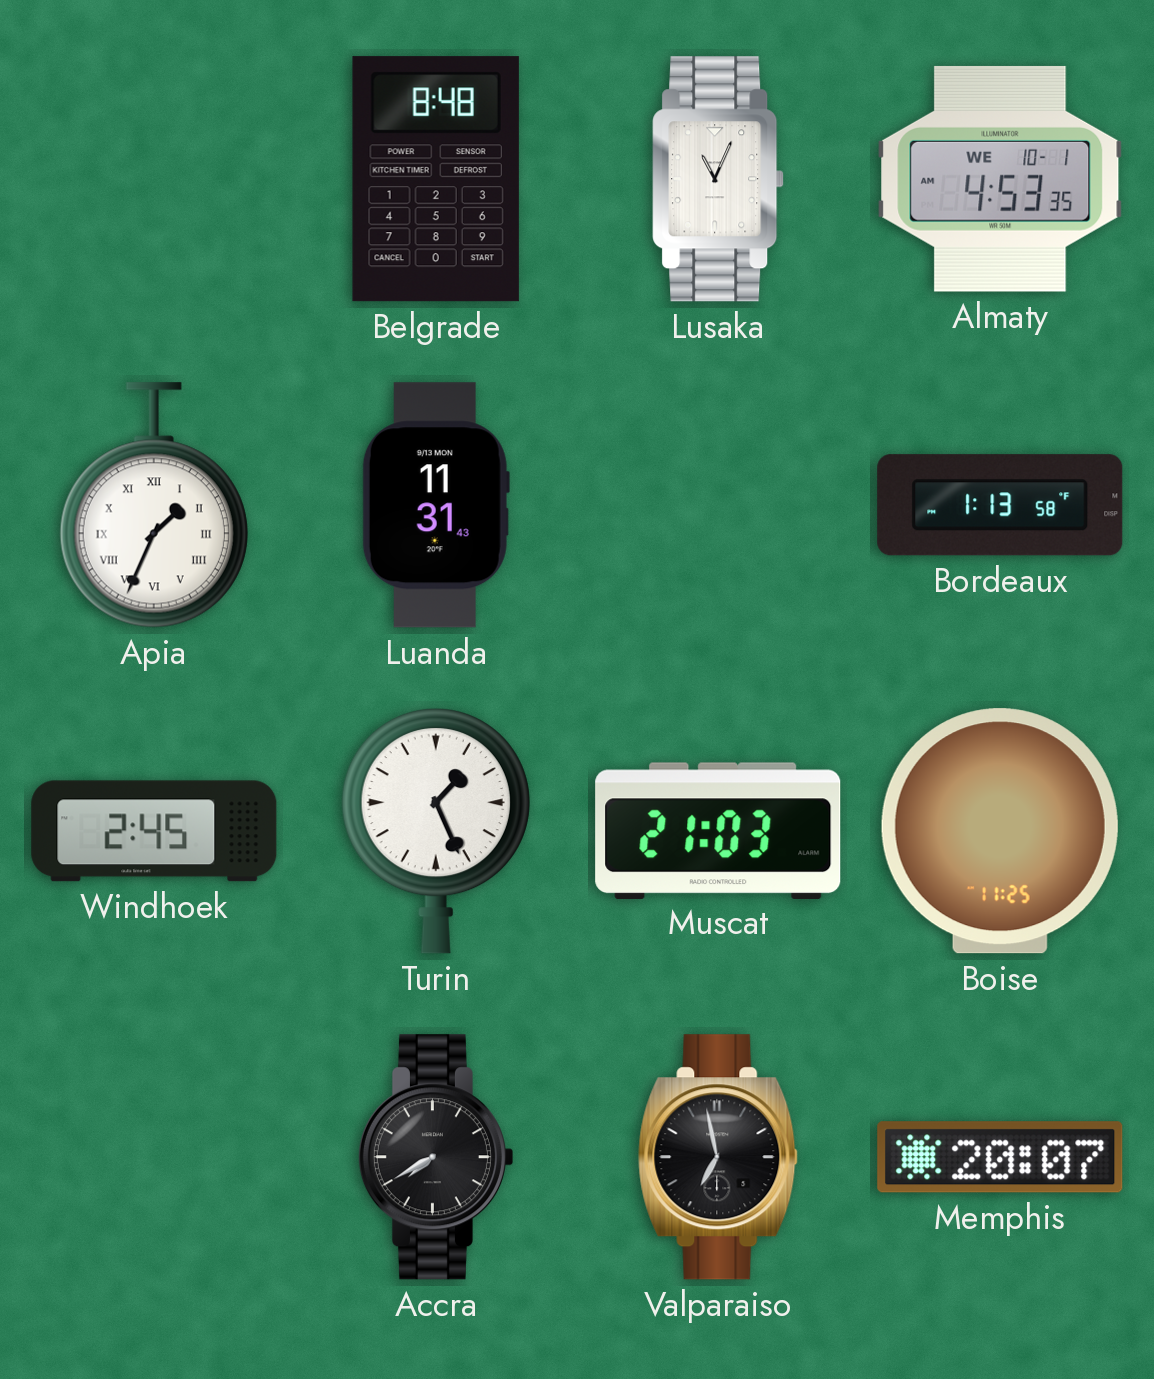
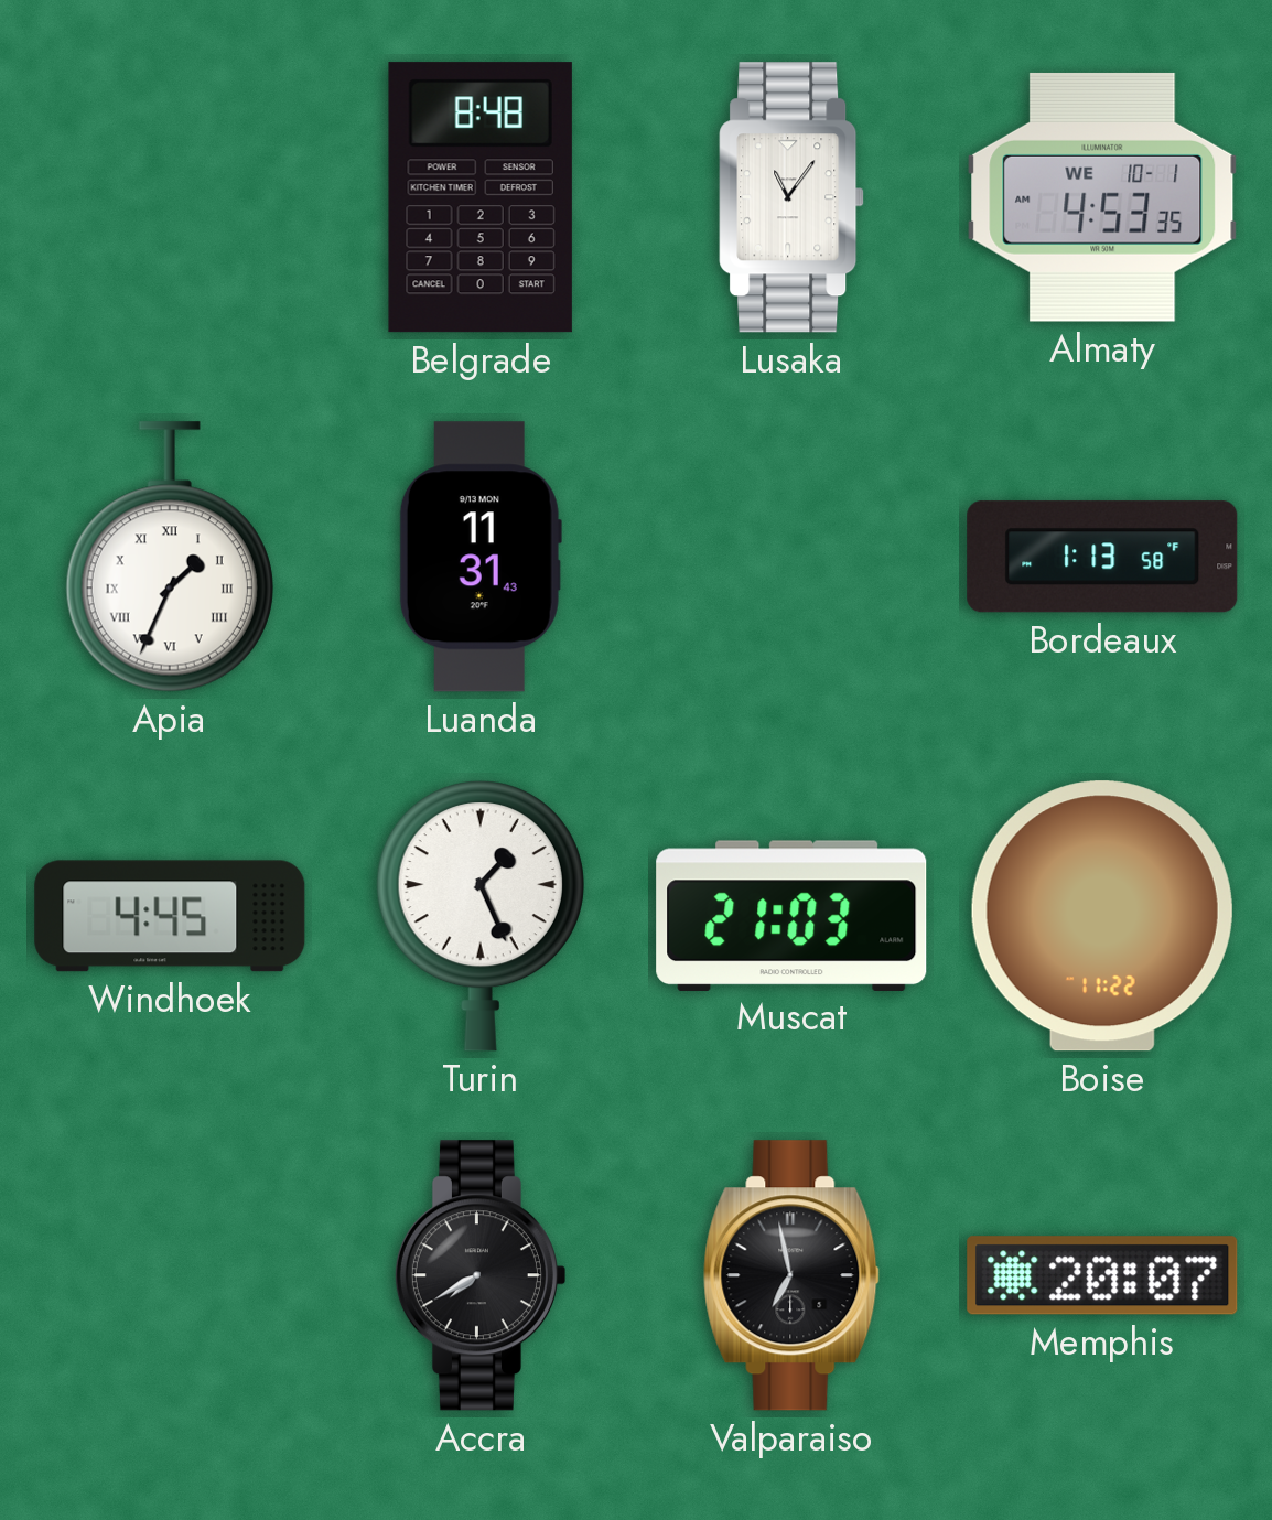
Lusaka: 11:04 -> 11:06 (791, 197)
Windhoek: 2:45 -> 4:45 (170, 916)
Boise: 11:25 -> 11:22 (1102, 916)
